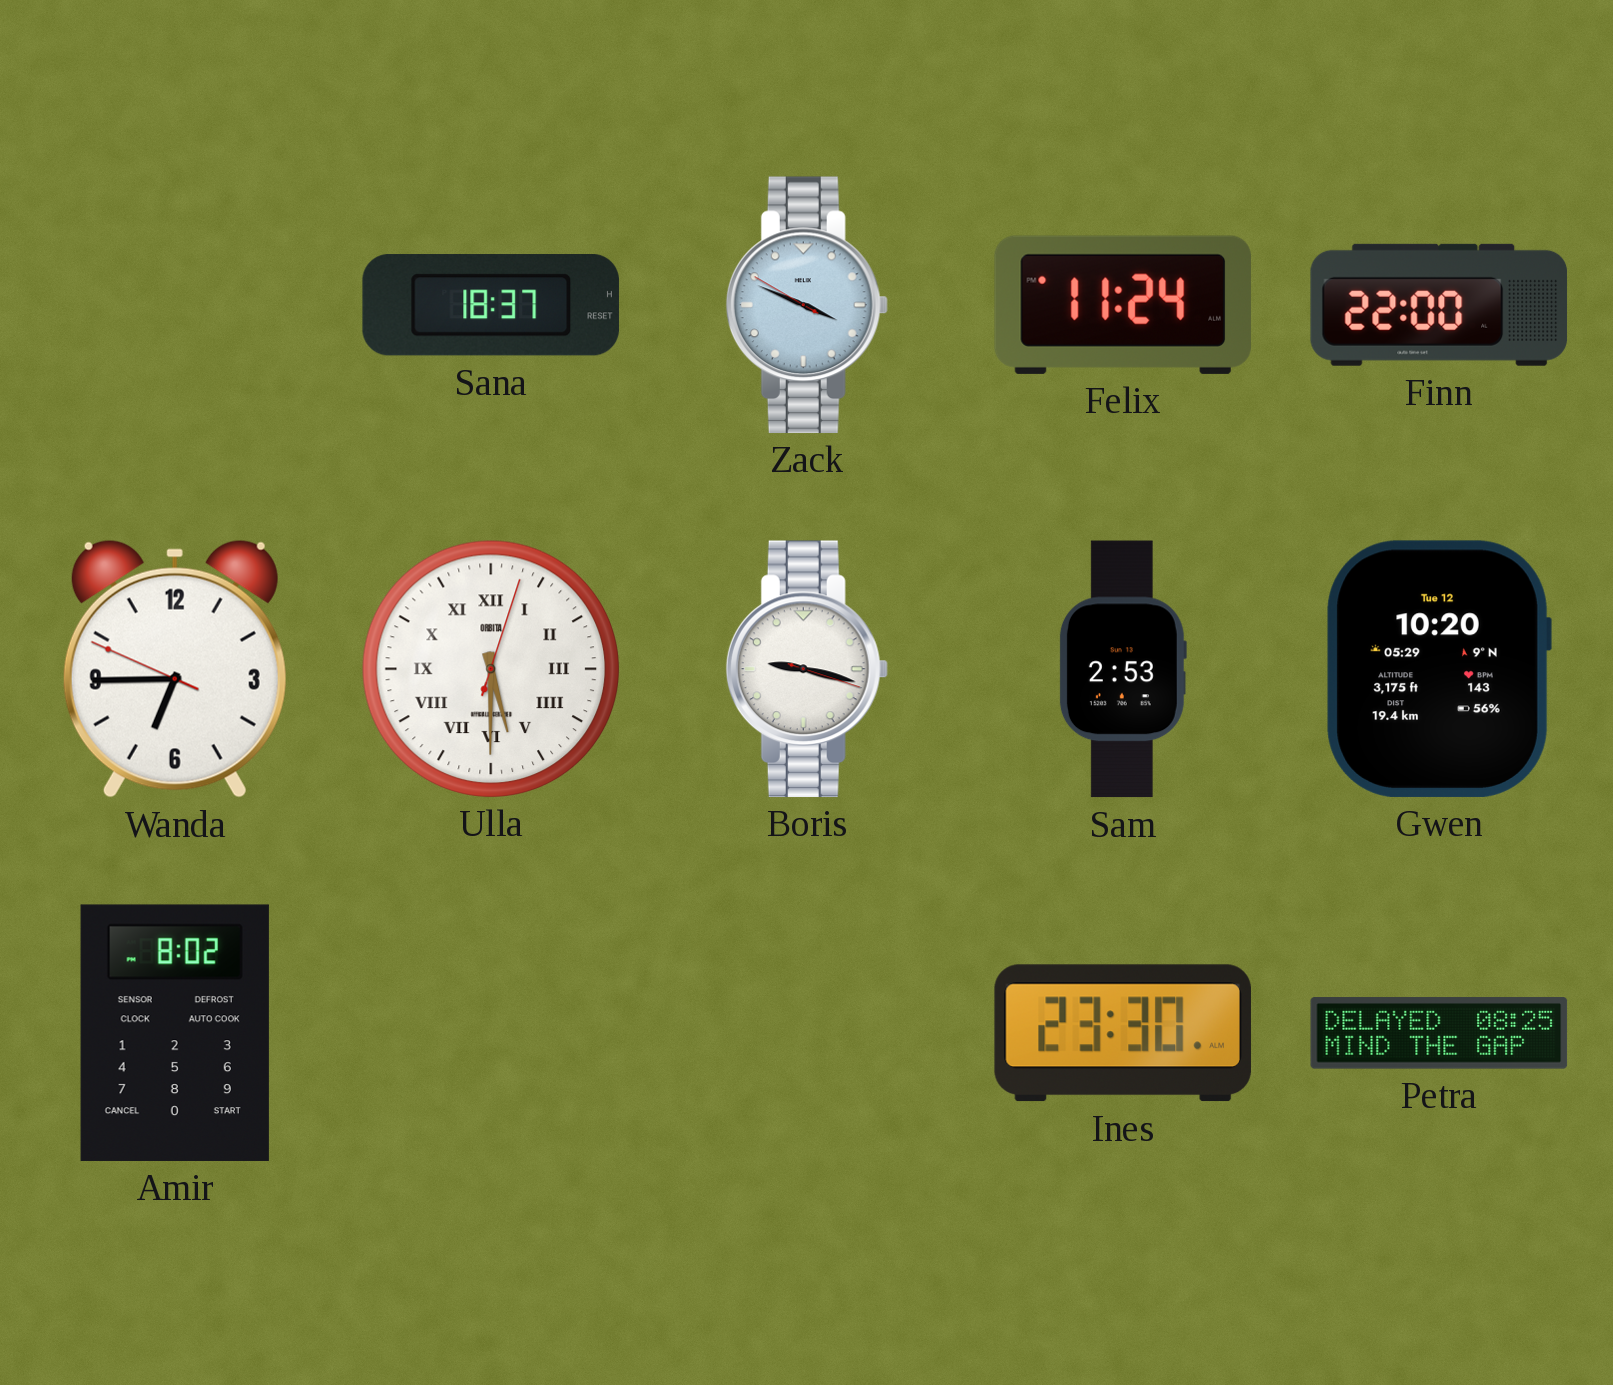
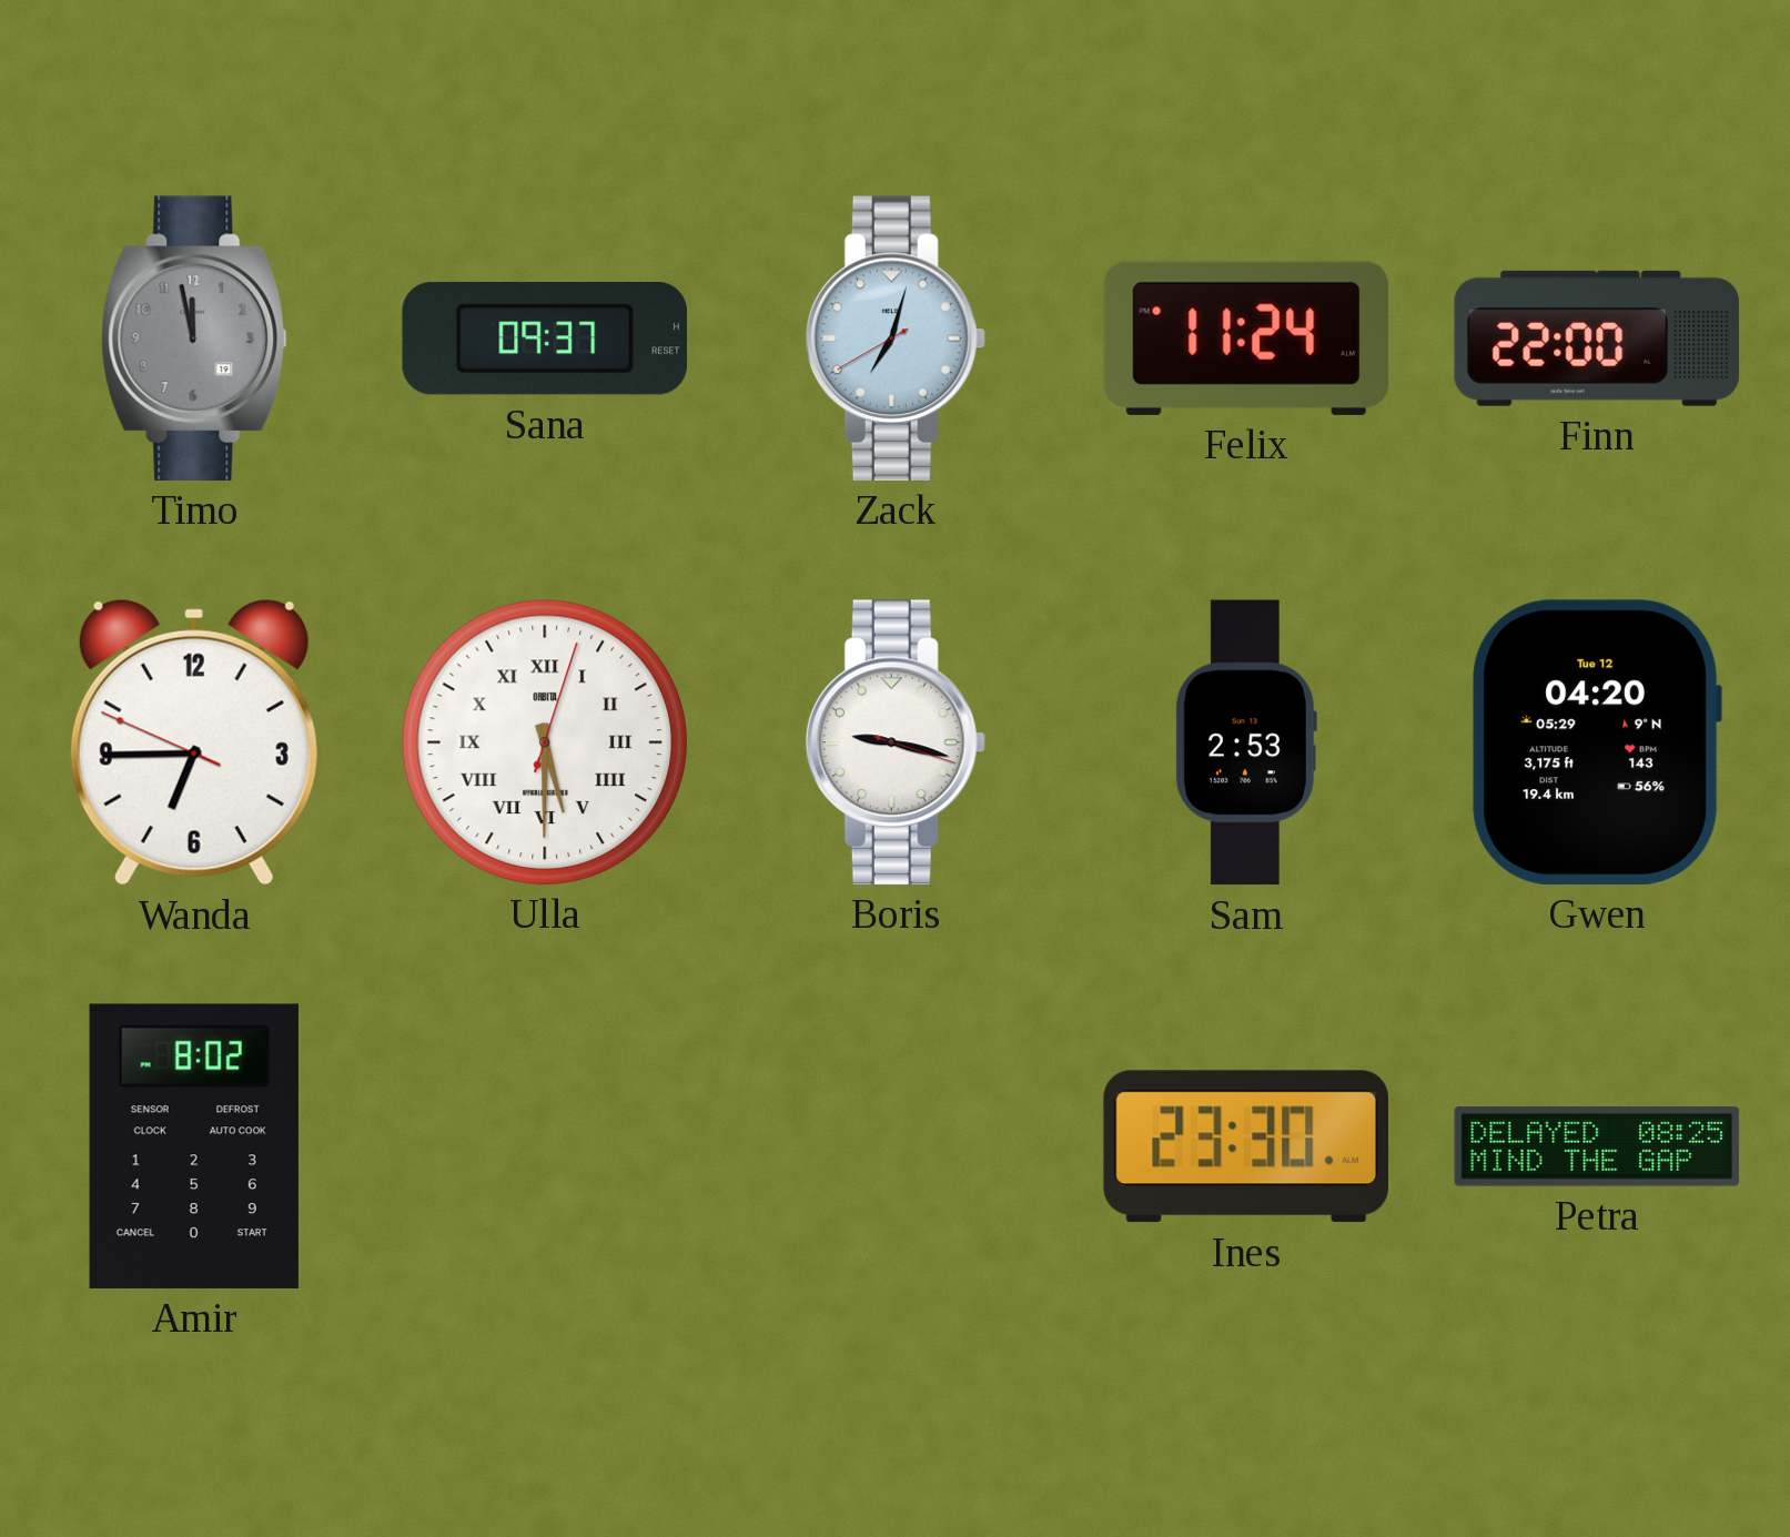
Timo: none -> 11:58 (194, 338)
Sana: 18:37 -> 09:37 (545, 338)
Zack: 3:48 -> 7:02 (896, 338)
Gwen: 10:20 -> 04:20 (1597, 742)
